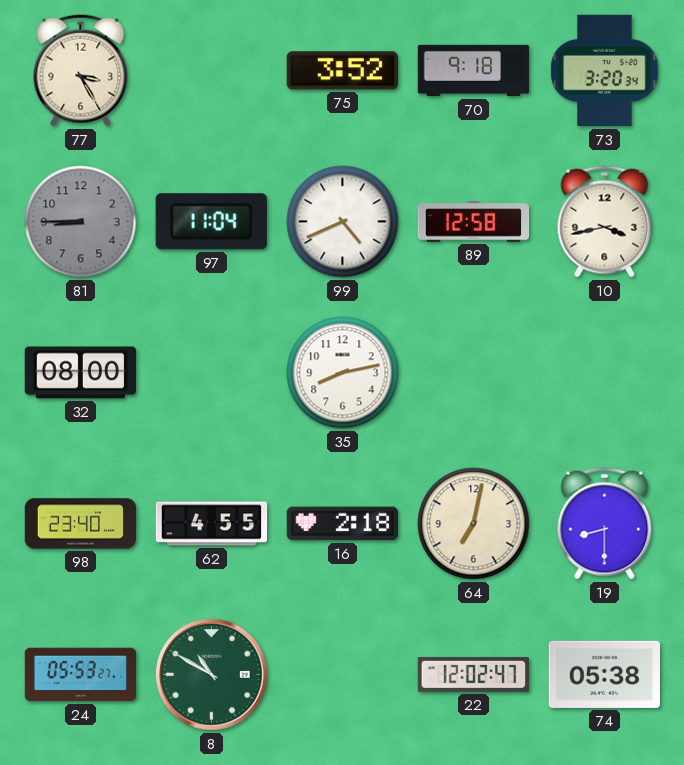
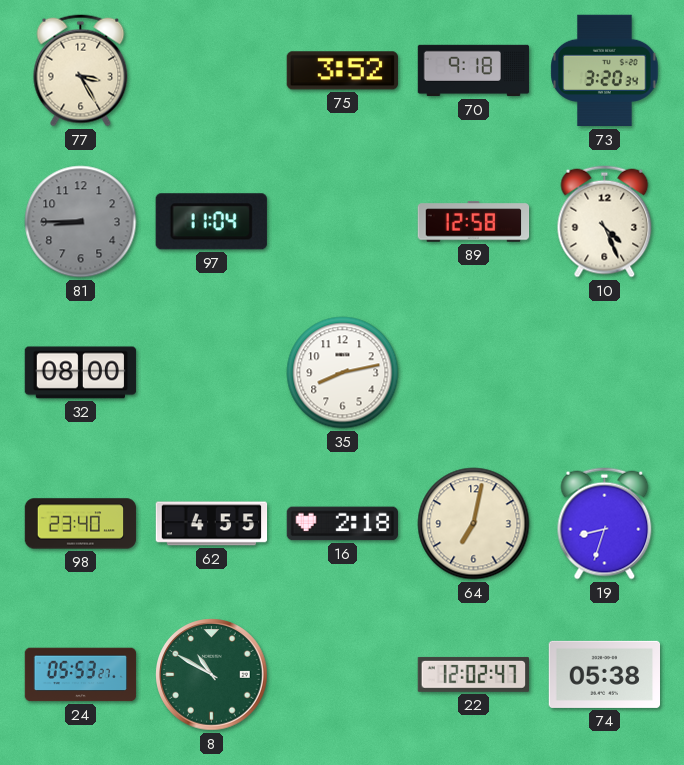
99: 4:41 -> none (343, 222)
10: 3:43 -> 4:26 (605, 222)
19: 8:30 -> 8:33 (605, 524)
